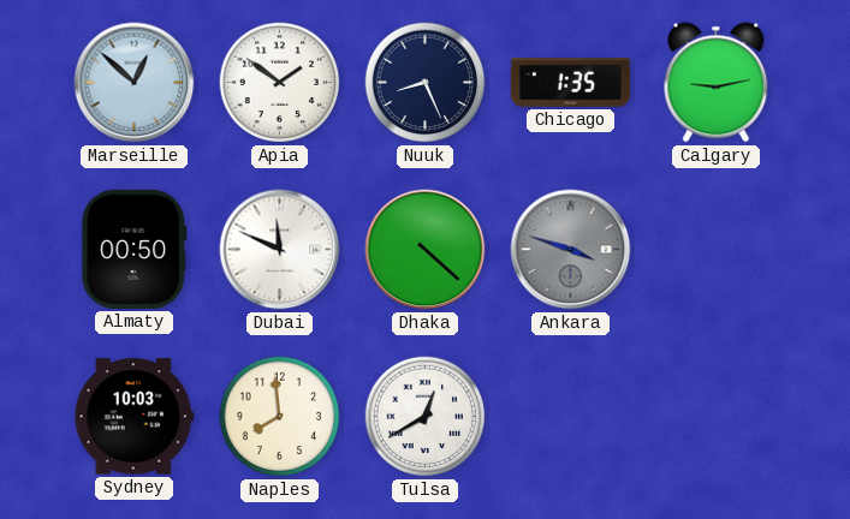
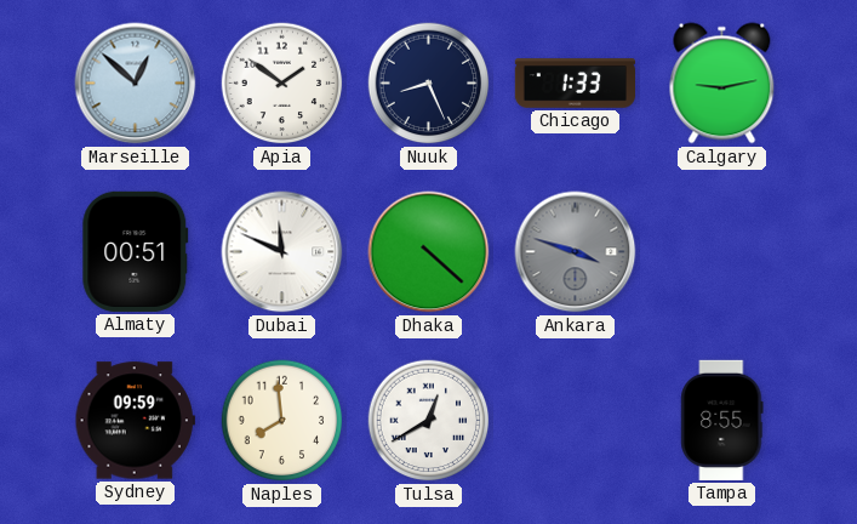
Chicago: 1:35 -> 1:33 (575, 84)
Almaty: 00:50 -> 00:51 (136, 251)
Sydney: 10:03 -> 09:59 (135, 421)
Tampa: none -> 8:55 (722, 420)
